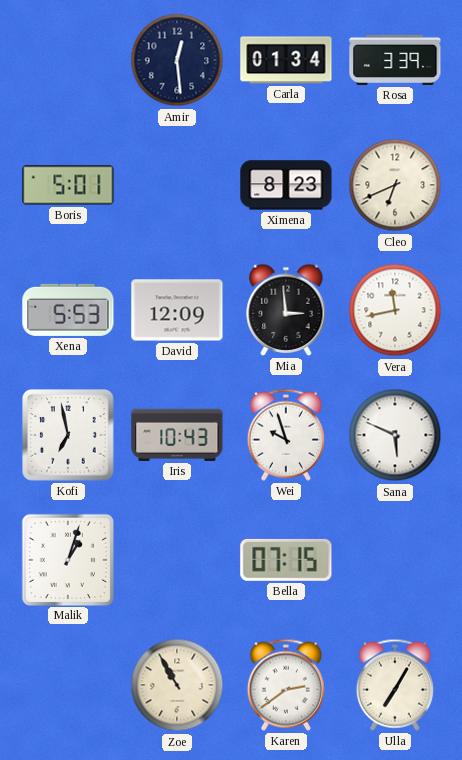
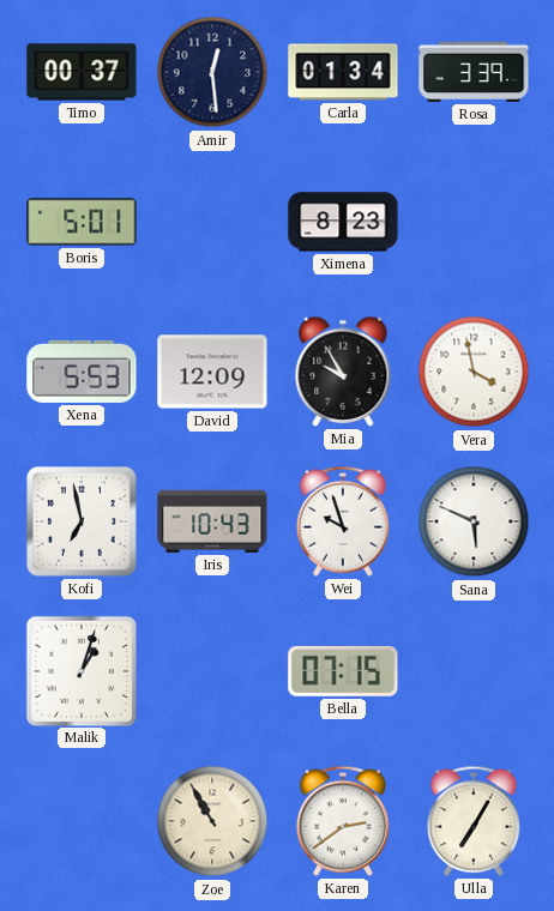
Timo: none -> 00:37 (82, 72)
Cleo: 6:41 -> none (395, 185)
Mia: 2:59 -> 9:55 (343, 372)
Vera: 11:43 -> 3:58 (474, 372)
